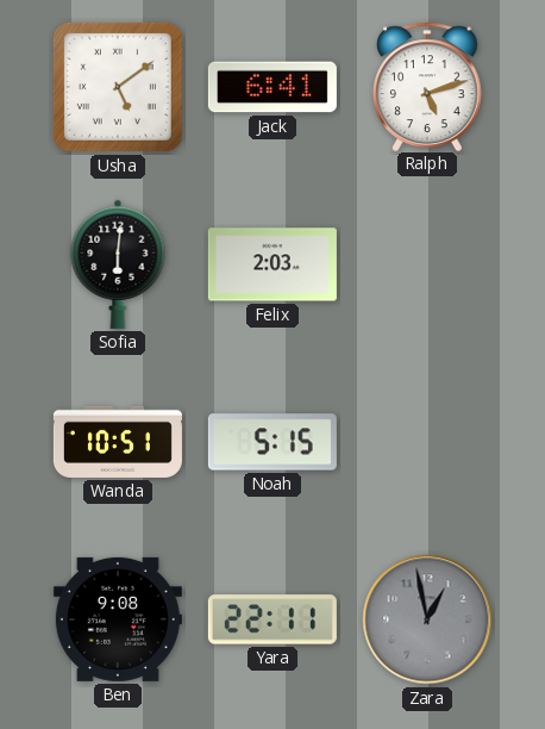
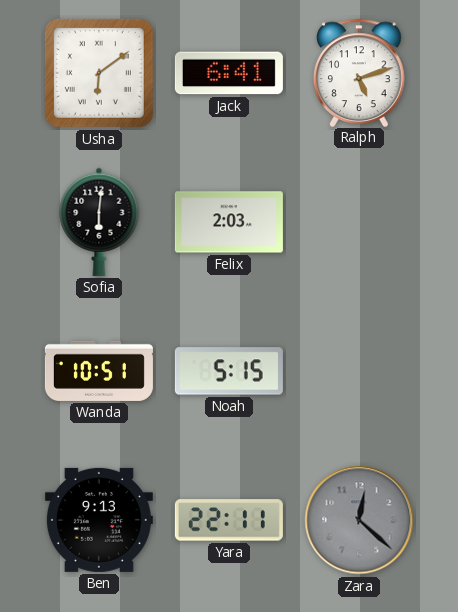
Usha: 5:09 -> 6:09 (99, 73)
Ben: 9:08 -> 9:13 (99, 520)
Zara: 12:58 -> 12:22 (359, 520)
